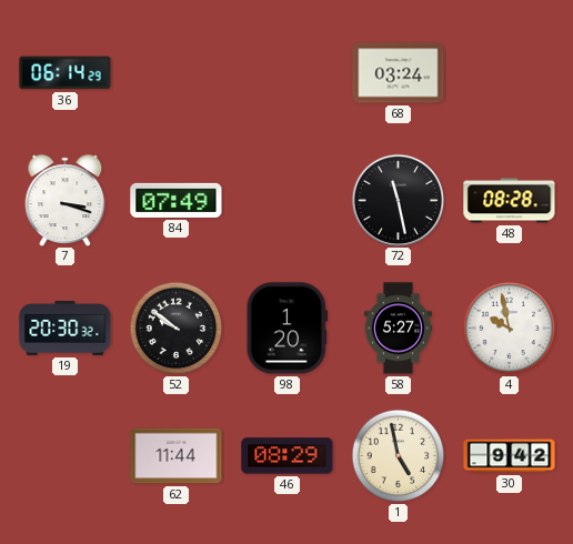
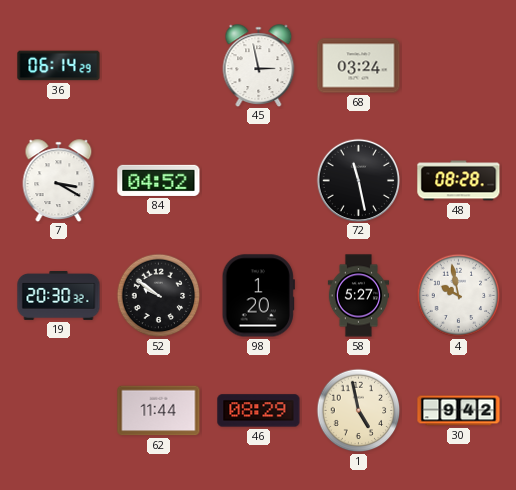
45: none -> 2:58 (259, 65)
7: 3:18 -> 3:20 (59, 180)
84: 07:49 -> 04:52 (159, 180)
